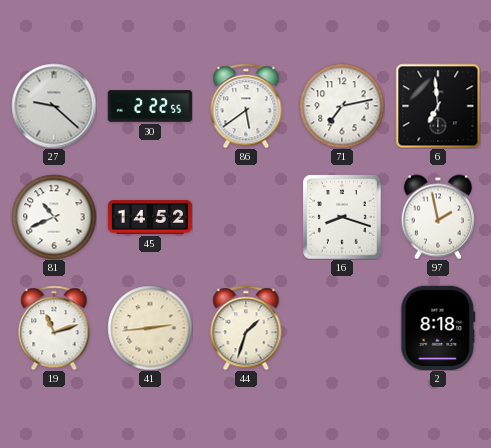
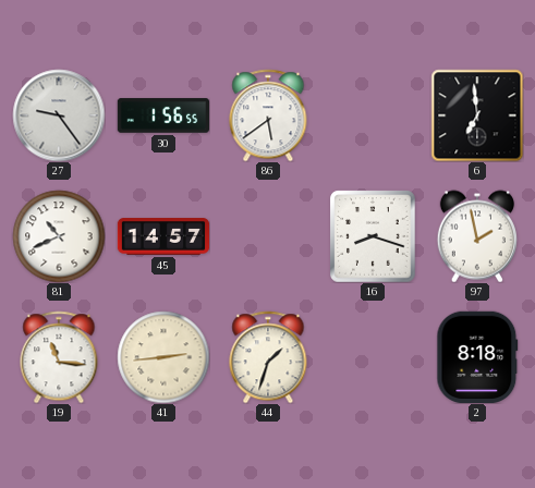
27: 9:22 -> 9:24 (59, 115)
30: 2:22 -> 1:56 (163, 115)
71: 7:13 -> none (342, 106)
45: 14:52 -> 14:57 (163, 236)
19: 11:12 -> 11:16 (59, 357)
